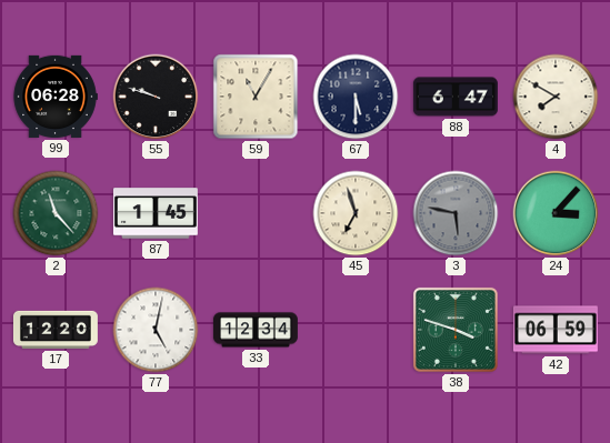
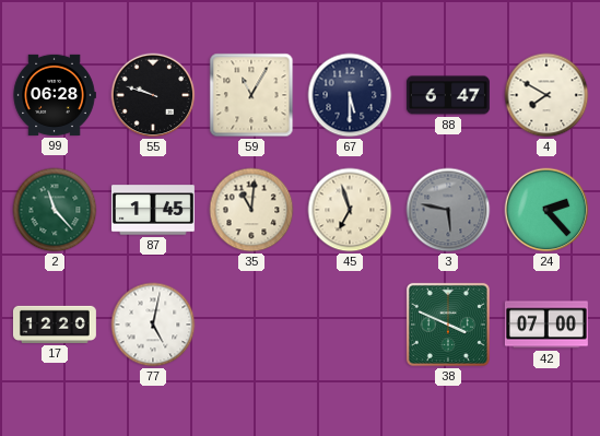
35: none -> 11:01 (251, 210)
24: 3:07 -> 2:23 (546, 210)
33: 12:34 -> none (256, 330)
38: 3:48 -> 3:49 (448, 325)
42: 06:59 -> 07:00 (546, 325)
